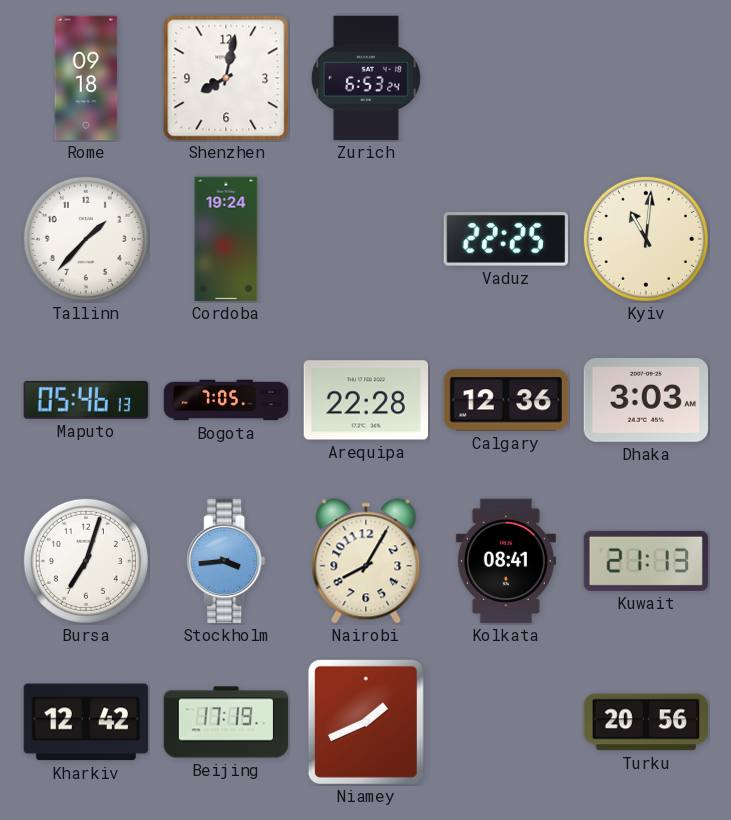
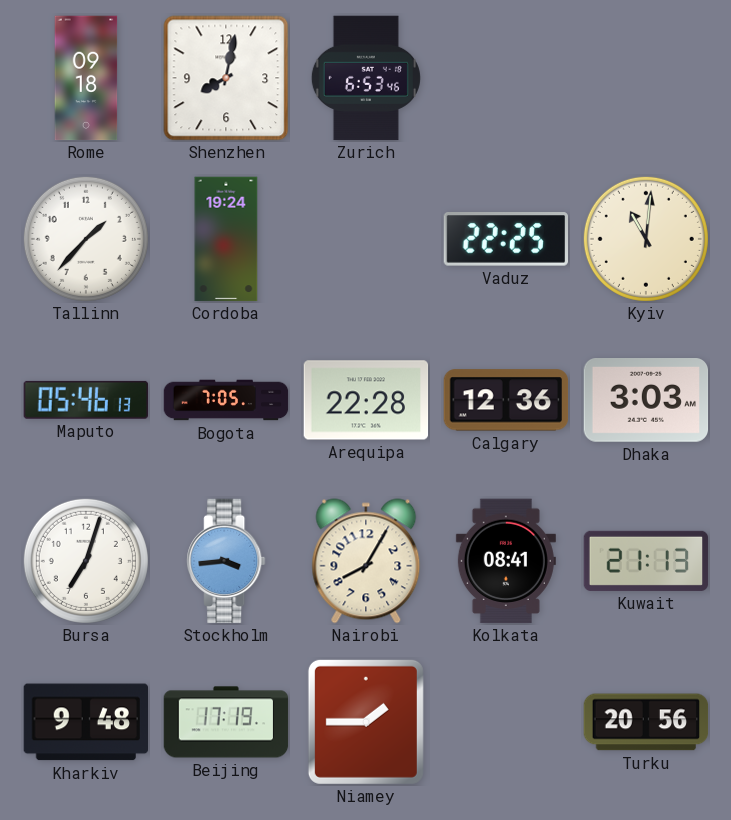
Zurich: 6:53:24 -> 6:53:46 (366, 78)
Kharkiv: 12:42 -> 9:48 (85, 722)
Niamey: 1:41 -> 1:45 (366, 722)
